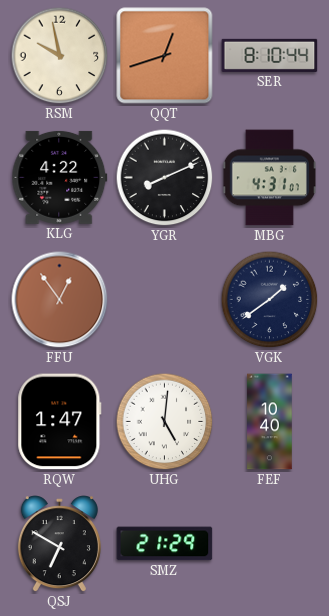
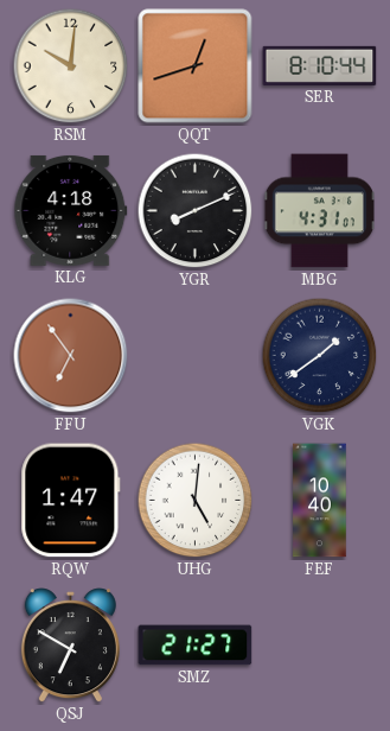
RSM: 9:58 -> 10:01 (71, 66)
KLG: 4:22 -> 4:18 (71, 210)
FFU: 12:54 -> 6:54 (71, 356)
SMZ: 21:29 -> 21:27 (196, 646)
